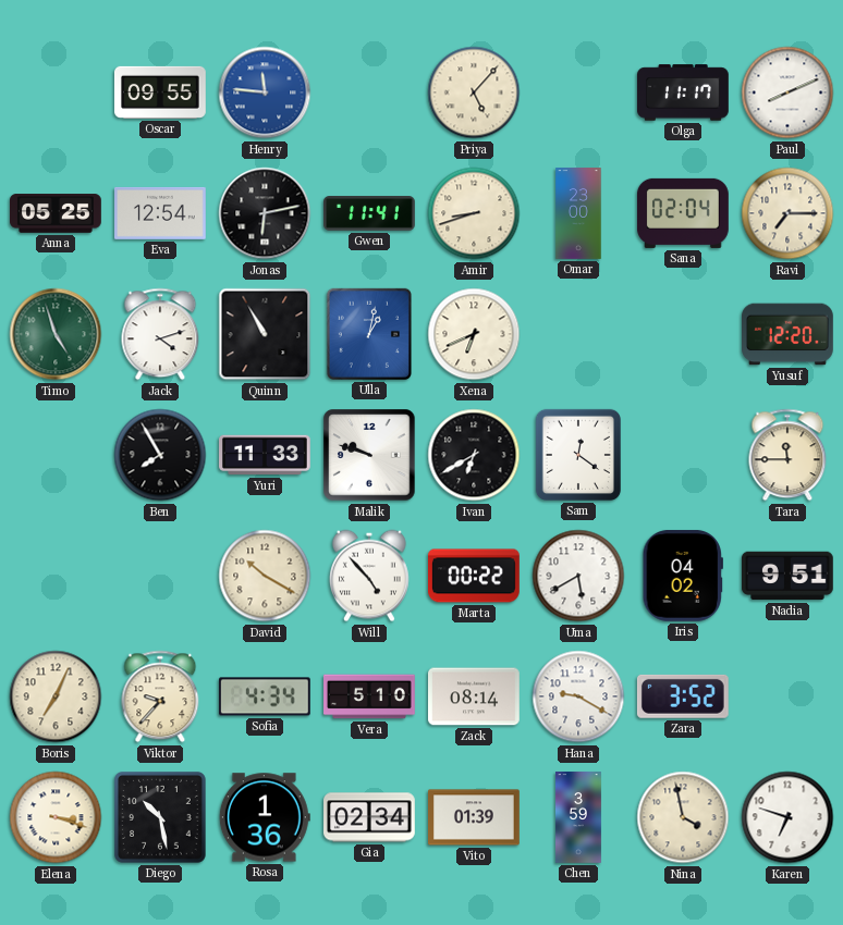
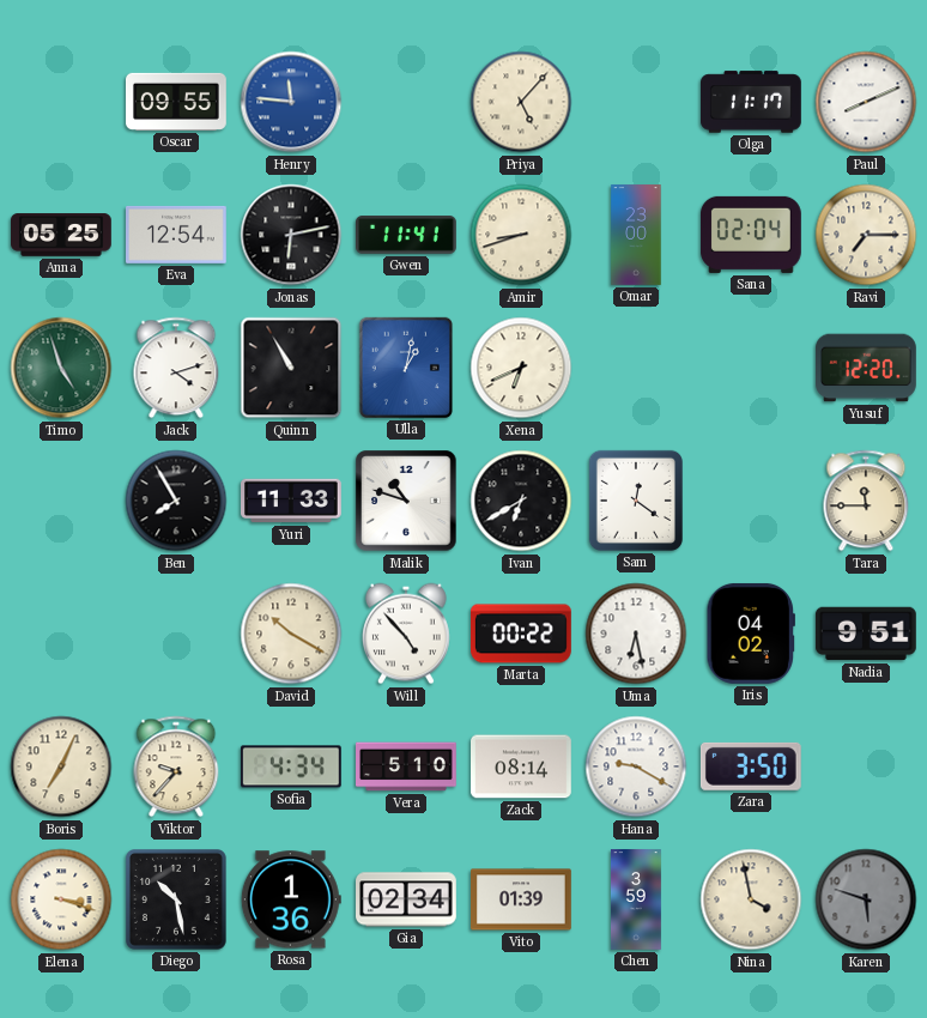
Malik: 9:48 -> 10:48 (406, 501)
Uma: 5:40 -> 6:28 (636, 634)
Zara: 3:52 -> 3:50 (751, 766)
Karen: 6:48 -> 5:48 (866, 899)
Karen dial: white -> grey (866, 899)
